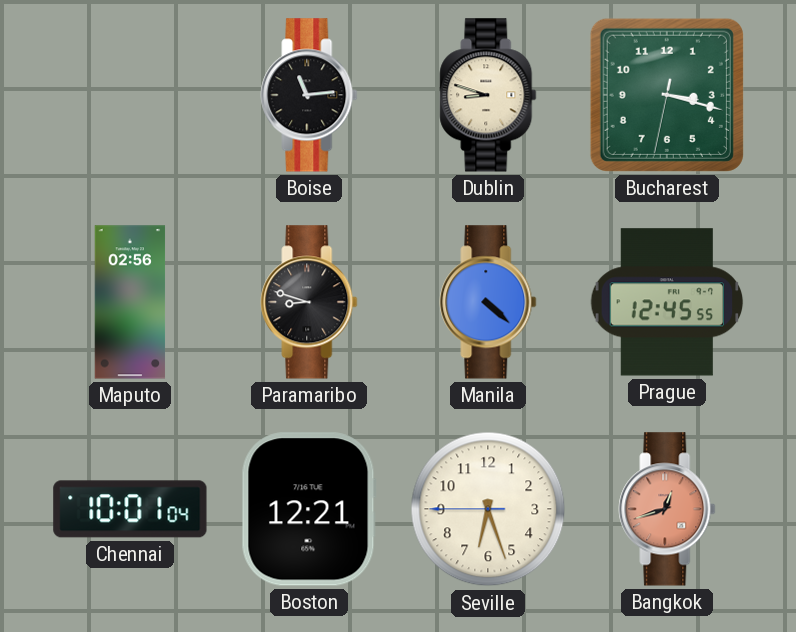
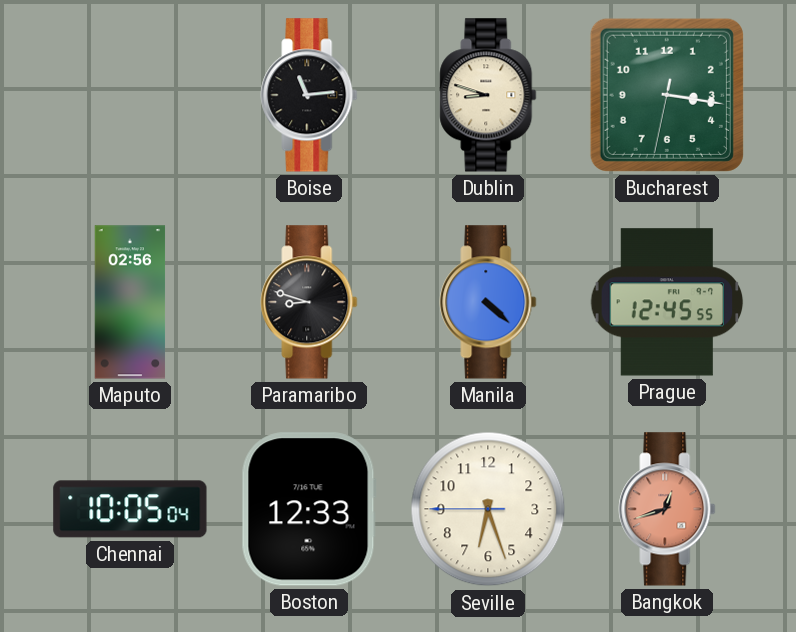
Bucharest: 3:17 -> 3:16 (667, 95)
Chennai: 10:01 -> 10:05 (130, 509)
Boston: 12:21 -> 12:33 (309, 509)
